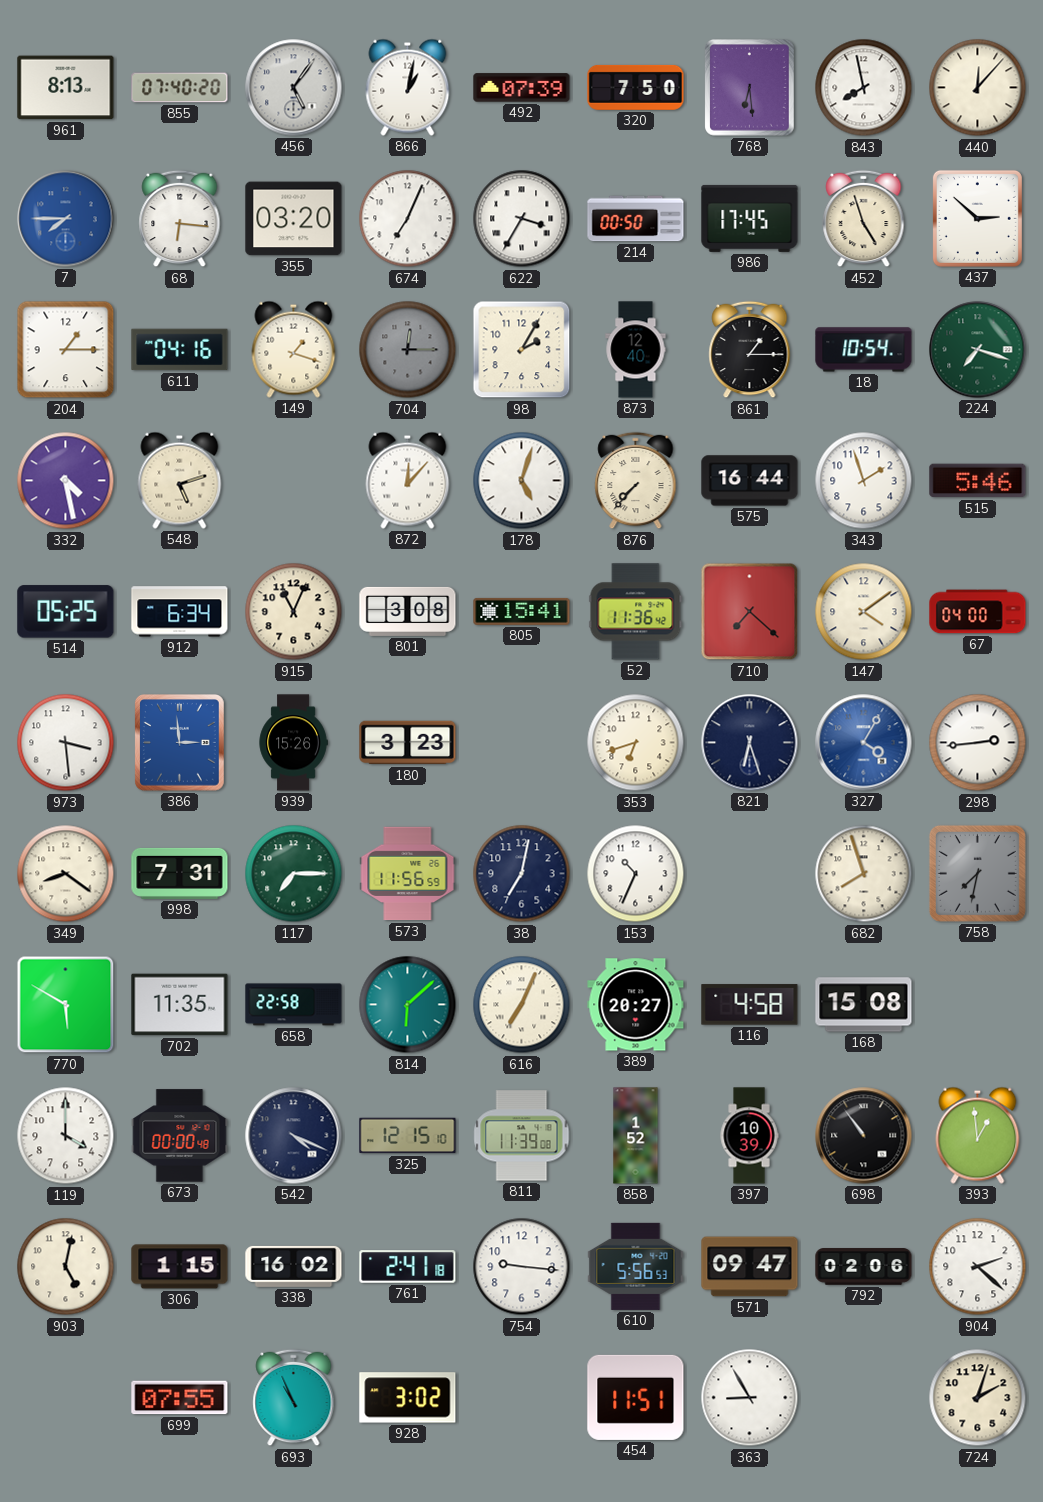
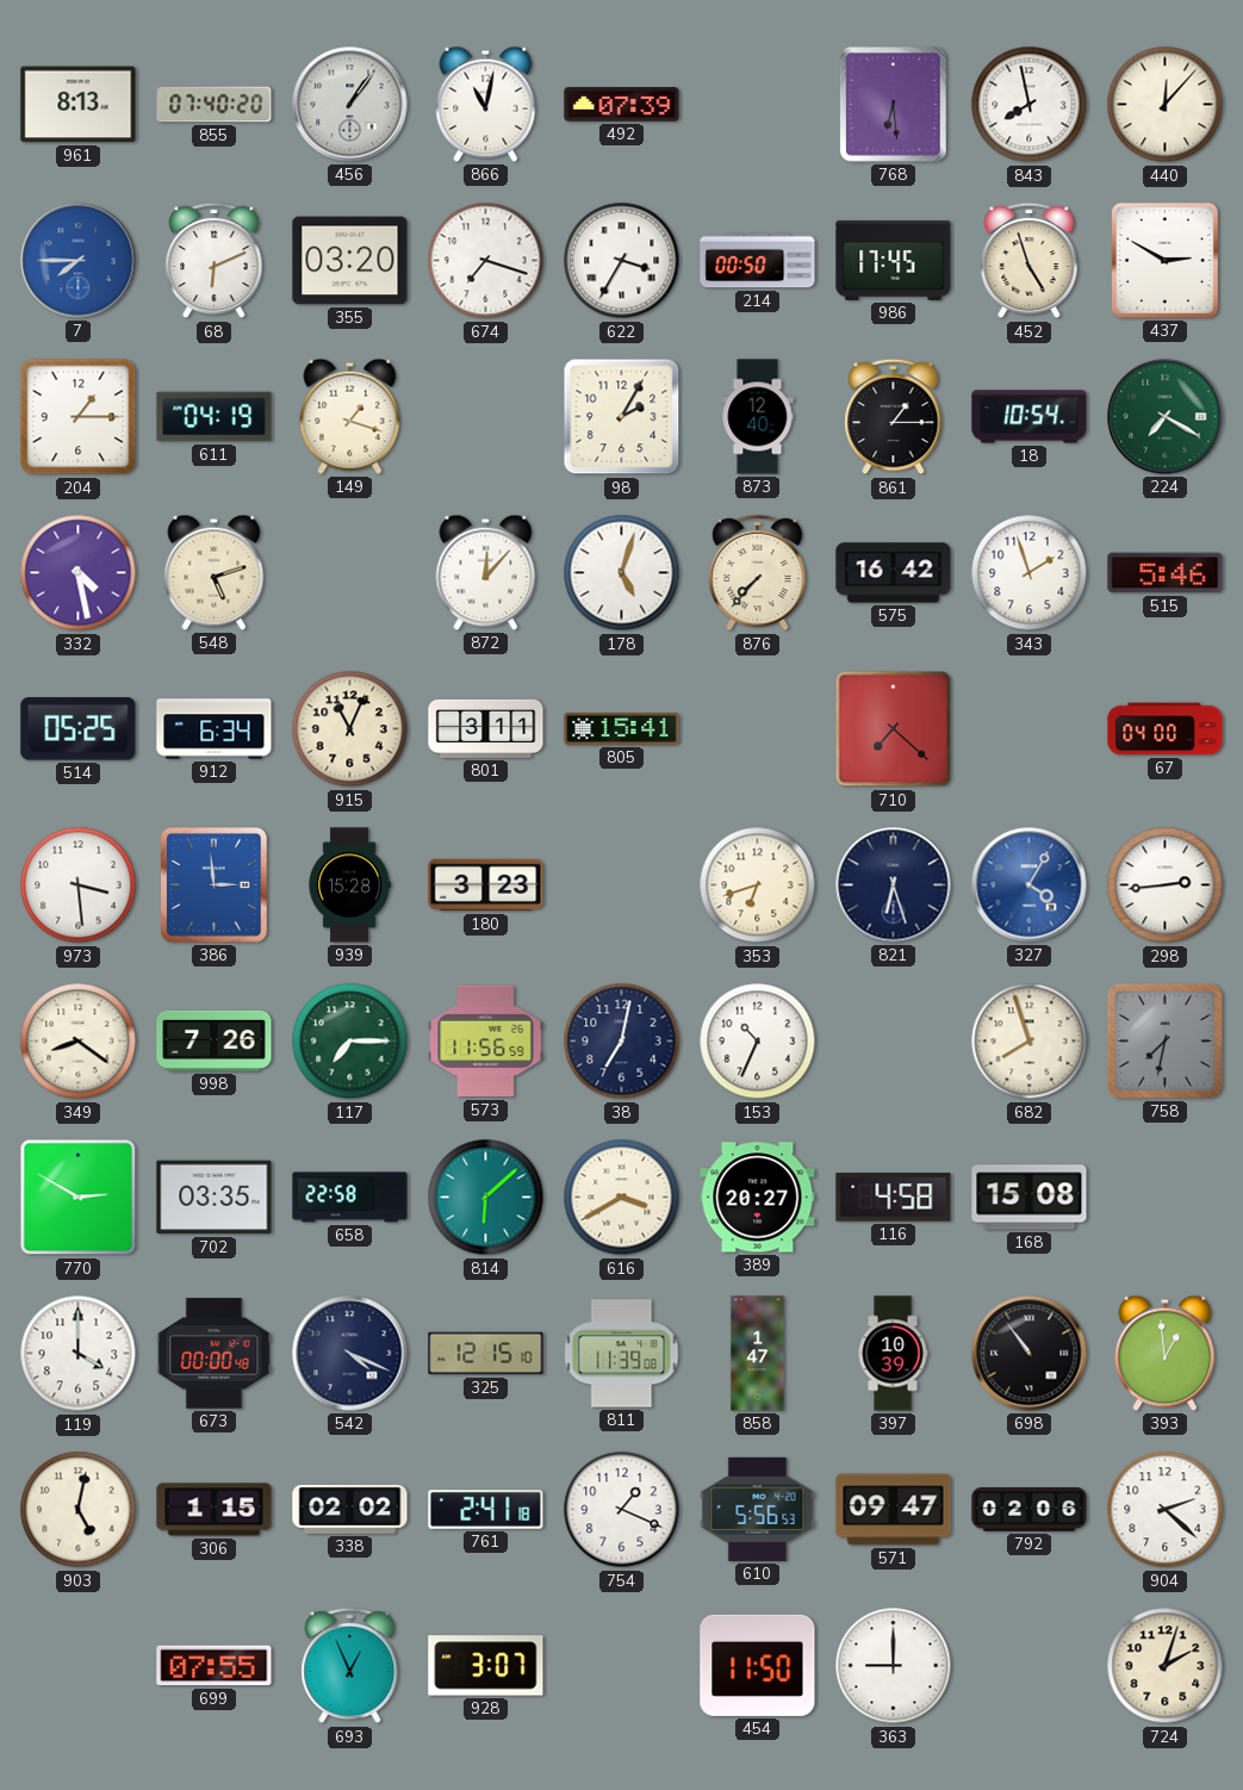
456: 5:06 -> 1:06 (350, 105)
866: 1:02 -> 11:02 (486, 104)
320: 7:50 -> none (636, 87)
68: 6:16 -> 6:11 (215, 261)
674: 7:04 -> 7:18 (486, 261)
437: 2:52 -> 2:50 (1164, 260)
611: 04:16 -> 04:19 (215, 417)
704: 12:15 -> none (408, 350)
224: 7:18 -> 7:20 (1166, 417)
575: 16:44 -> 16:42 (894, 573)
801: 3:08 -> 3:11 (486, 728)
52: 11:36 -> none (636, 612)
147: 4:09 -> none (864, 612)
939: 15:26 -> 15:28 (349, 885)
998: 7:31 -> 7:26 (215, 1040)
770: 5:50 -> 2:50 (79, 1198)
702: 11:35 -> 03:35 (215, 1198)
616: 7:04 -> 3:40 (622, 1198)
858: 1:52 -> 1:47 (758, 1354)
338: 16:02 -> 02:02 (350, 1509)
754: 9:16 -> 1:19 (622, 1510)
693: 10:56 -> 12:56 (350, 1666)
928: 3:02 -> 3:07 (486, 1666)
454: 11:51 -> 11:50 (758, 1665)
363: 8:55 -> 9:00 (894, 1666)
